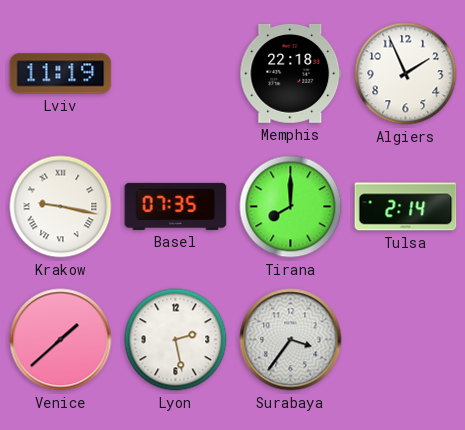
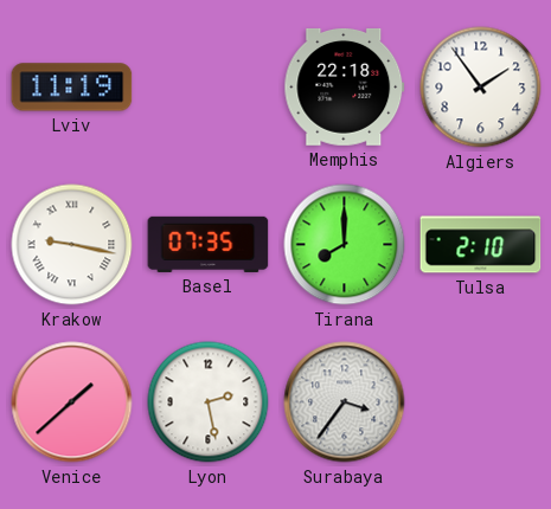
Algiers: 1:56 -> 1:54 (481, 88)
Tulsa: 2:14 -> 2:10 (481, 245)
